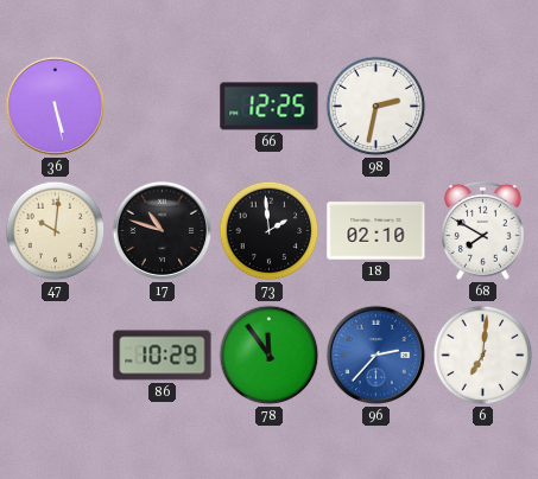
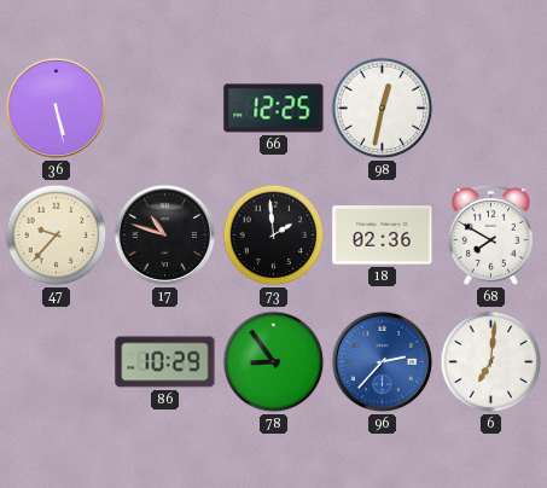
98: 2:32 -> 12:32 (383, 109)
47: 10:01 -> 9:37 (57, 236)
18: 02:10 -> 02:36 (383, 236)
78: 11:54 -> 8:54 (274, 362)
